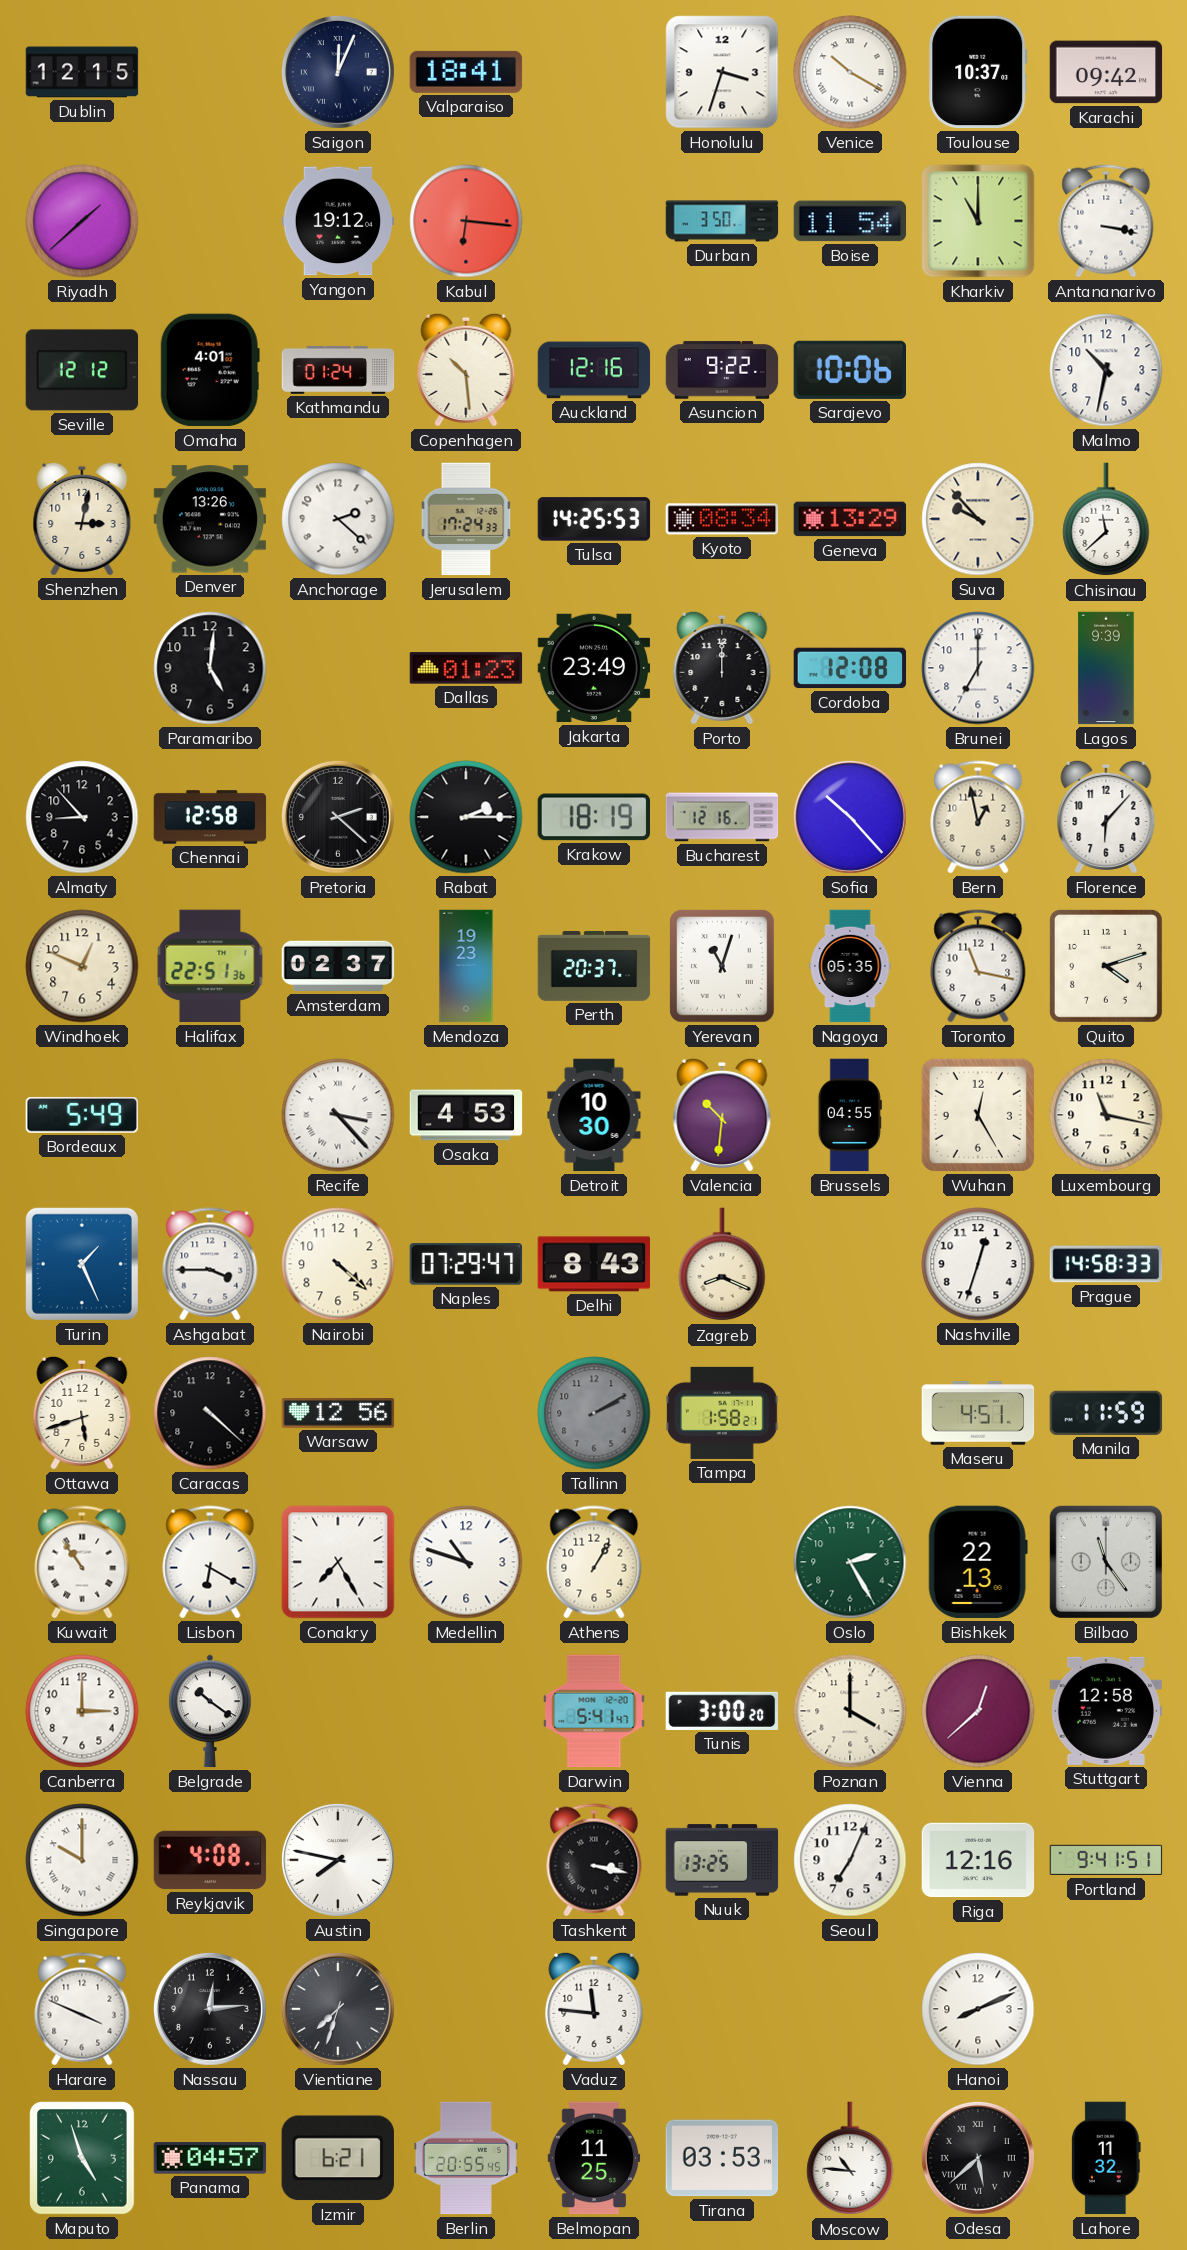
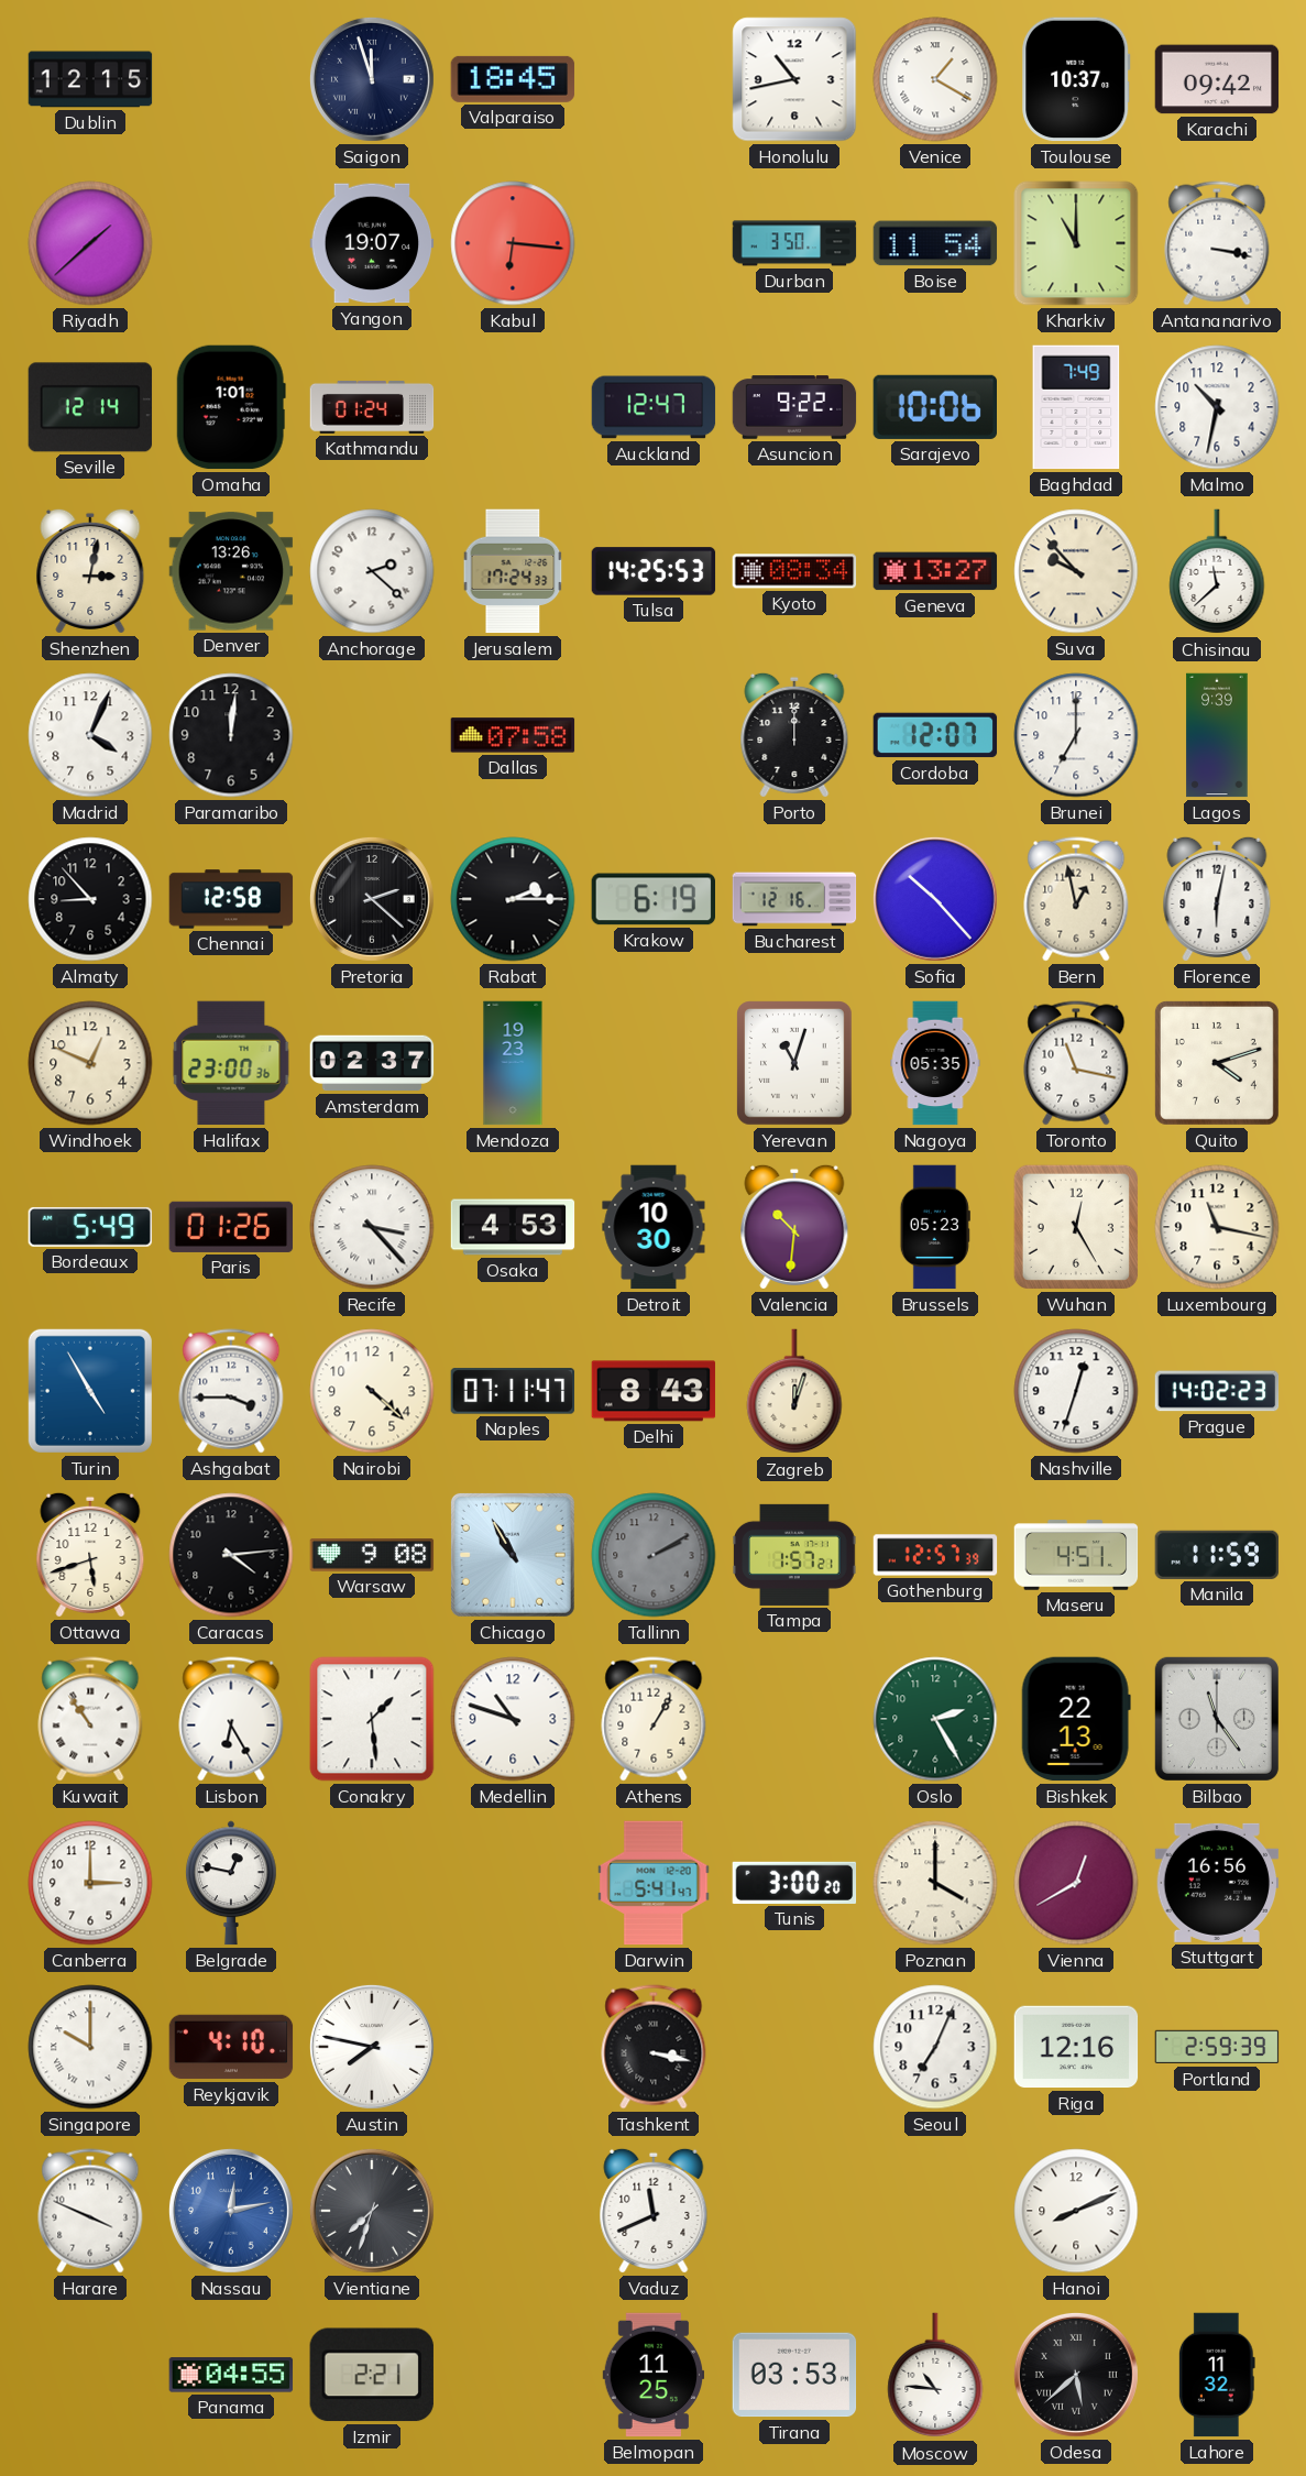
Saigon: 12:04 -> 11:57 (372, 79)
Valparaiso: 18:41 -> 18:45 (513, 79)
Honolulu: 3:33 -> 10:43 (794, 79)
Venice: 10:20 -> 1:20 (935, 79)
Yangon: 19:12 -> 19:07 (372, 243)
Seville: 12:12 -> 12:14 (90, 407)
Omaha: 4:01 -> 1:01 (231, 407)
Copenhagen: 10:29 -> none (466, 370)
Auckland: 12:16 -> 12:47 (654, 407)
Baghdad: none -> 7:49 (1076, 407)
Geneva: 13:29 -> 13:27 (935, 571)
Madrid: none -> 4:04 (90, 735)
Paramaribo: 5:01 -> 12:01 (231, 735)
Dallas: 01:23 -> 07:58 (513, 735)
Jakarta: 23:49 -> none (594, 668)
Cordoba: 12:08 -> 12:07 (935, 735)
Krakow: 18:19 -> 6:19 (652, 899)
Florence: 6:07 -> 6:02 (1217, 899)
Halifax: 22:51 -> 23:00 (231, 1063)
Perth: 20:37 -> none (594, 967)
Paris: none -> 01:26 (231, 1227)
Brussels: 04:55 -> 05:23 (935, 1227)
Turin: 1:26 -> 4:55 (90, 1391)
Naples: 07:29 -> 07:11 (513, 1391)
Zagreb: 8:19 -> 12:03 (794, 1392)
Prague: 14:58 -> 14:02 (1217, 1391)
Caracas: 4:22 -> 4:14 (231, 1555)
Warsaw: 12:56 -> 9:08 (372, 1556)
Chicago: none -> 10:55 (513, 1555)
Tampa: 1:58 -> 1:57 (795, 1555)
Gothenburg: none -> 12:57 (935, 1555)
Lisbon: 6:20 -> 6:25 (231, 1719)
Conakry: 7:25 -> 1:29 (372, 1719)
Belgrade: 10:21 -> 12:47 (232, 1883)
Vienna: 12:38 -> 12:40 (1076, 1883)
Stuttgart: 12:58 -> 16:56 (1217, 1883)
Reykjavik: 4:08 -> 4:10 (231, 2047)
Nuuk: 13:25 -> none (722, 1860)
Portland: 9:41 -> 2:59 (1217, 2047)
Nassau: 12:14 -> 12:13 (231, 2211)
Nassau dial: black -> blue (231, 2211)
Vaduz: 11:46 -> 11:41 (654, 2211)
Maputo: 4:57 -> none (82, 2158)
Panama: 04:57 -> 04:55 (231, 2375)
Izmir: 6:21 -> 2:21 (372, 2375)
Berlin: 20:55 -> none (466, 2158)
